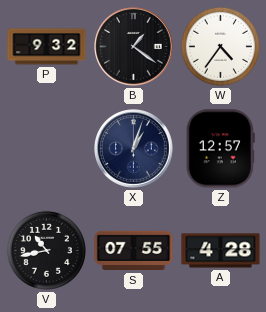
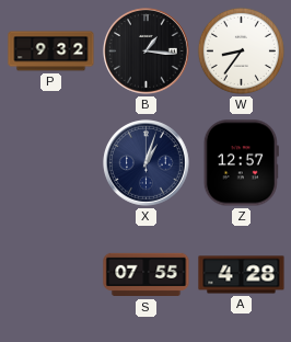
B: 1:21 -> 1:16 (147, 52)
W: 4:36 -> 8:36 (241, 50)
V: 10:43 -> none (46, 250)
